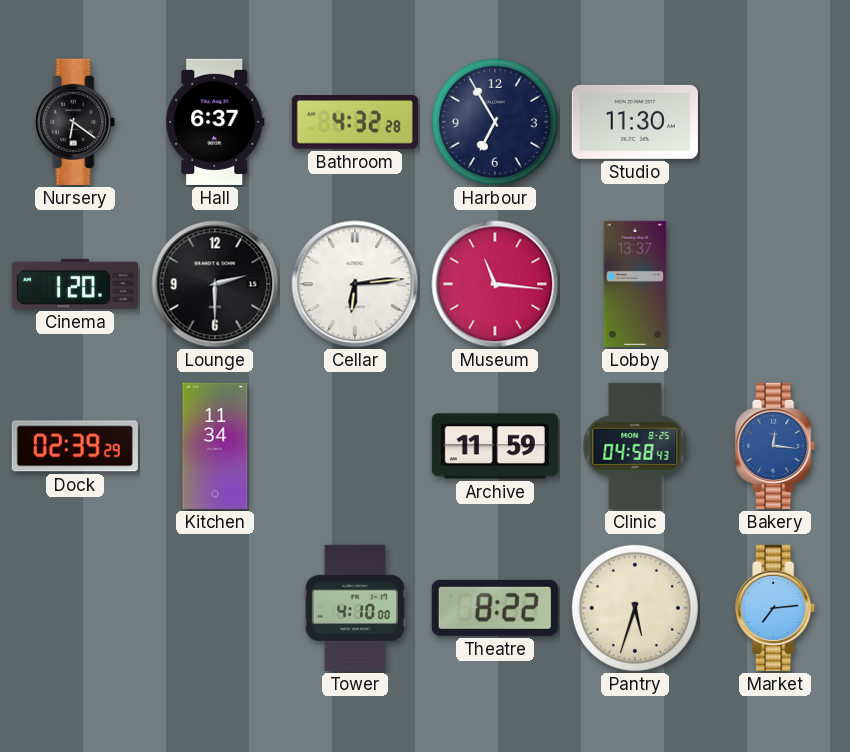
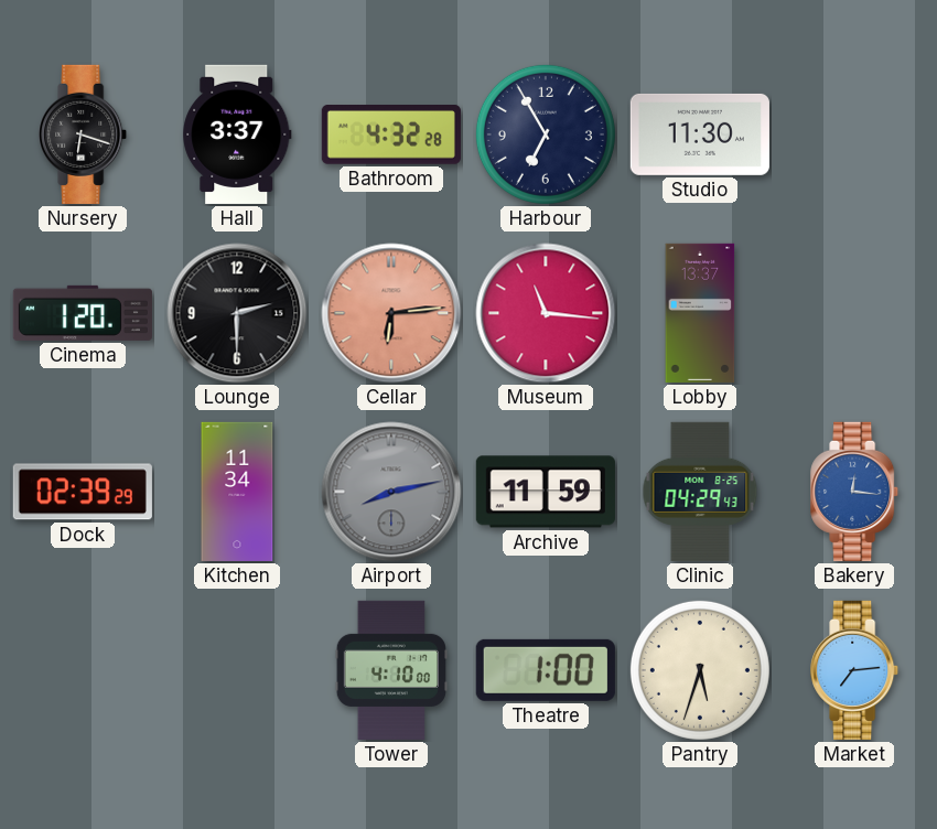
Nursery: 6:21 -> 6:18 (84, 134)
Hall: 6:37 -> 3:37 (237, 134)
Cellar dial: white -> salmon (391, 313)
Airport: none -> 8:13 (391, 492)
Clinic: 04:58 -> 04:29 (700, 492)
Theatre: 8:22 -> 1:00 (546, 670)
